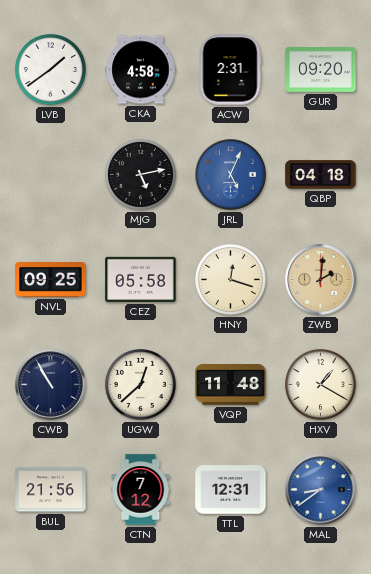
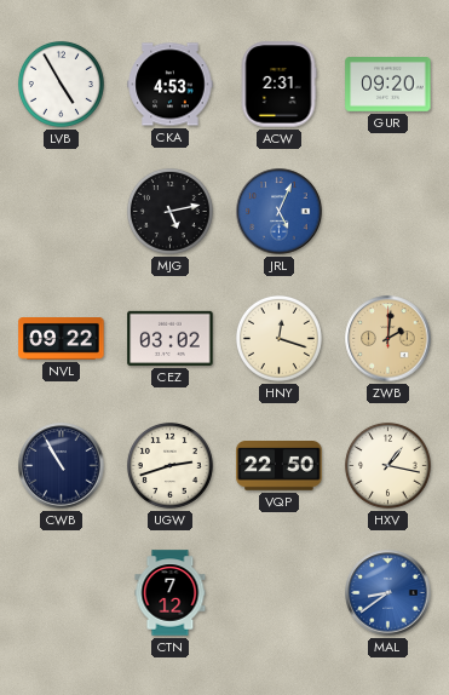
LVB: 1:39 -> 4:55 (61, 84)
CKA: 4:58 -> 4:53 (171, 85)
QBP: 04:18 -> none (321, 175)
NVL: 09:25 -> 09:22 (62, 339)
CEZ: 05:58 -> 03:02 (171, 338)
UGW: 12:38 -> 2:42 (169, 465)
VQP: 11:48 -> 22:50 (280, 466)
HXV: 1:20 -> 1:17 (387, 465)
BUL: 21:56 -> none (51, 490)
TTL: 12:31 -> none (231, 490)
